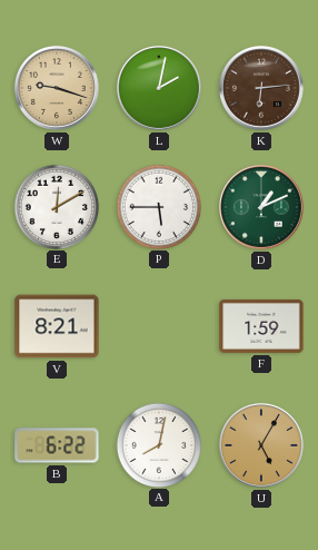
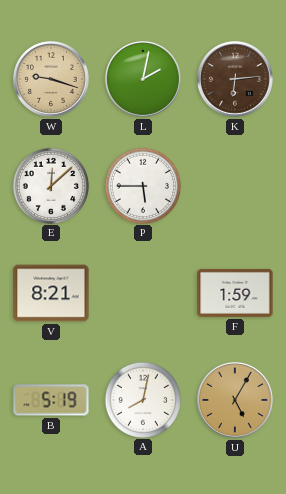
E: 12:10 -> 12:08 (50, 185)
D: 1:11 -> none (261, 207)
B: 6:22 -> 5:19 (51, 400)
